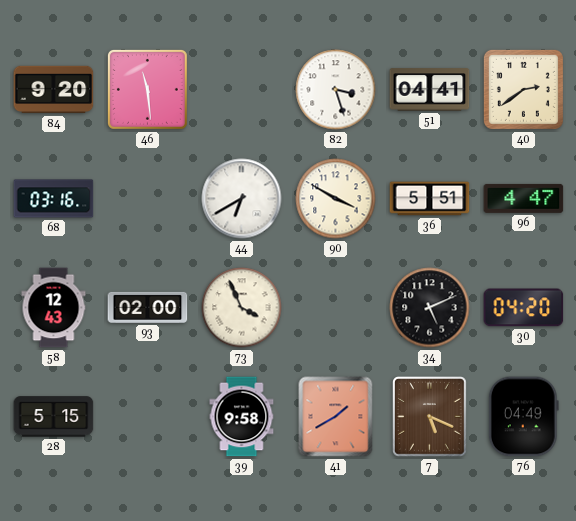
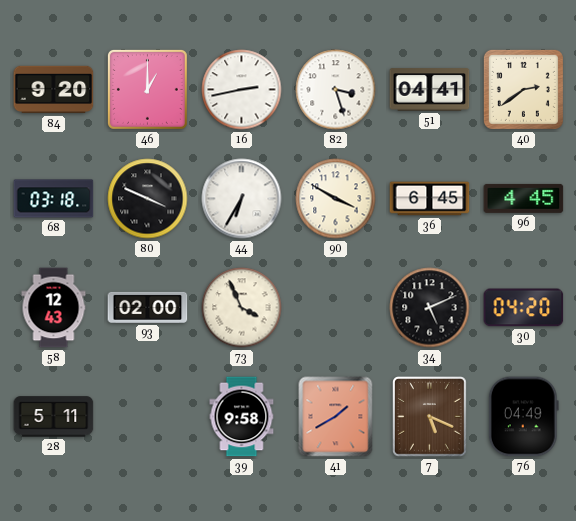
46: 11:29 -> 1:00 (147, 89)
16: none -> 2:43 (242, 90)
68: 03:16 -> 03:18 (54, 199)
80: none -> 3:49 (148, 199)
44: 6:40 -> 6:35 (242, 199)
36: 5:51 -> 6:45 (430, 199)
96: 4:47 -> 4:45 (524, 198)
28: 5:15 -> 5:11 (54, 417)
